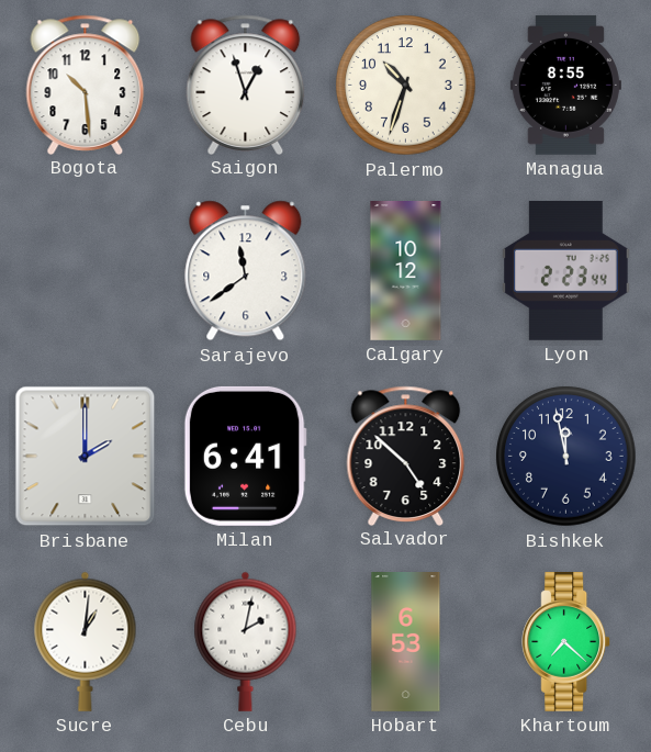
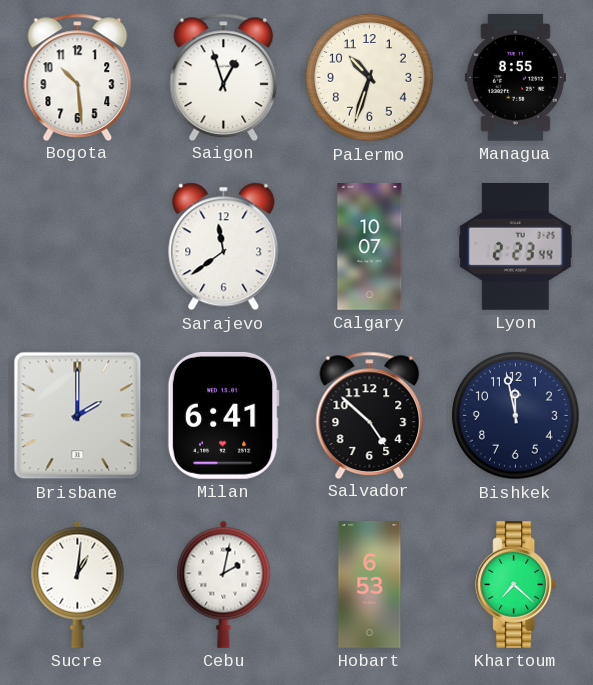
Calgary: 10:12 -> 10:07 (370, 247)
